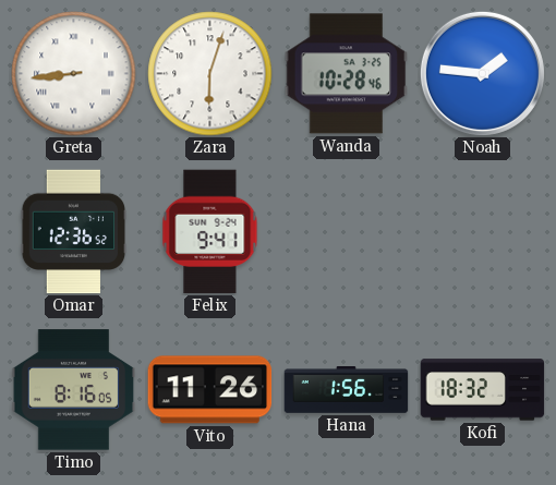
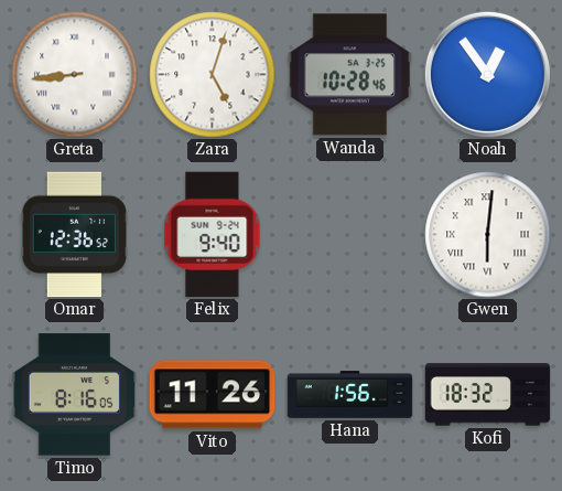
Zara: 6:03 -> 5:03 (213, 75)
Noah: 1:46 -> 12:54 (487, 74)
Felix: 9:41 -> 9:40 (213, 235)
Gwen: none -> 6:01 (488, 235)
